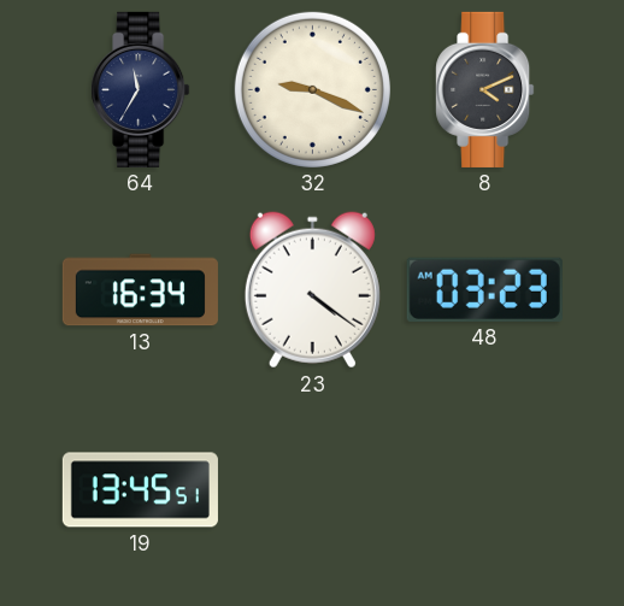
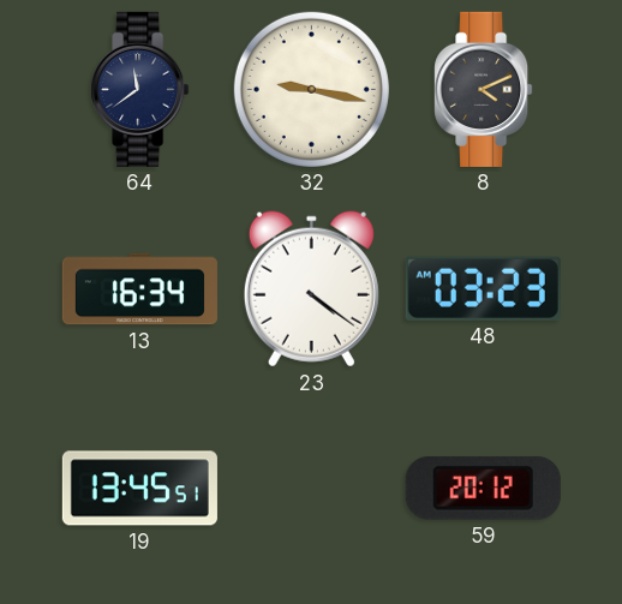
64: 11:35 -> 11:39 (140, 89)
32: 9:19 -> 9:17 (311, 89)
59: none -> 20:12 (483, 488)
